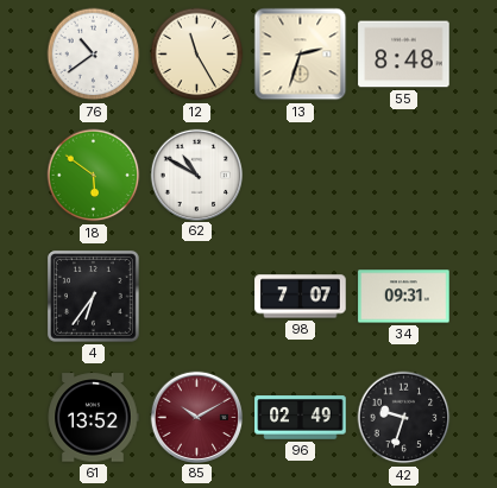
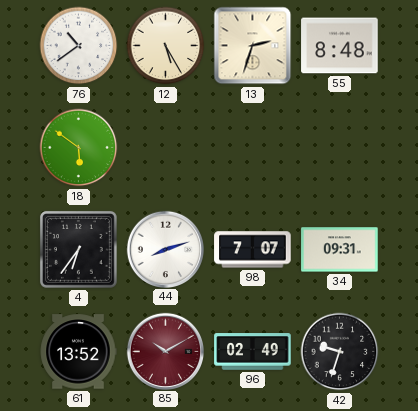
12: 11:25 -> 5:25 (166, 46)
62: 10:50 -> none (196, 175)
44: none -> 8:12 (165, 249)
